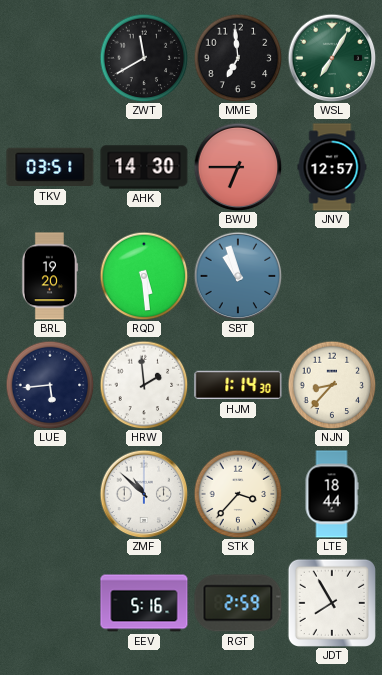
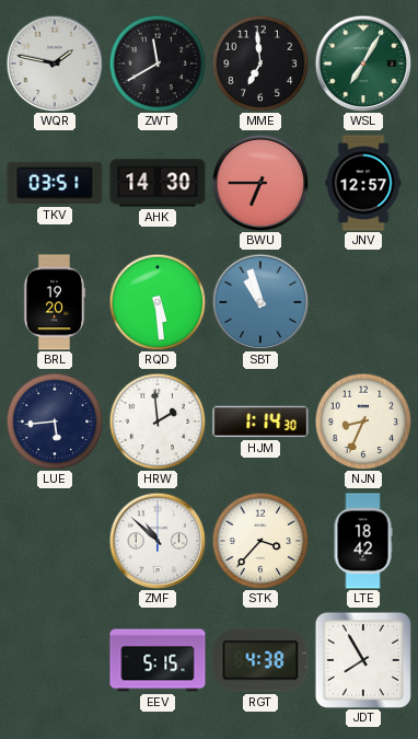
WQR: none -> 1:47 (55, 63)
NJN: 8:37 -> 8:34 (363, 422)
LTE: 18:44 -> 18:42 (363, 541)
EEV: 5:16 -> 5:15 (158, 660)
RGT: 2:59 -> 4:38 (260, 660)
